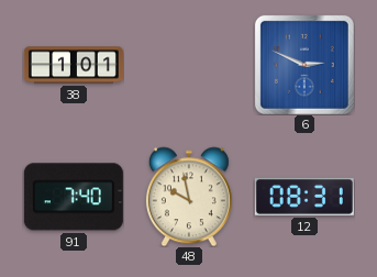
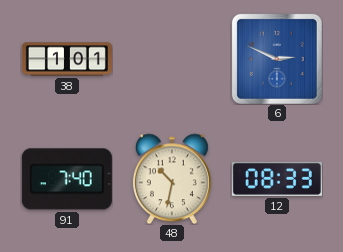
48: 9:58 -> 10:32 (172, 179)
12: 08:31 -> 08:33 (277, 179)
